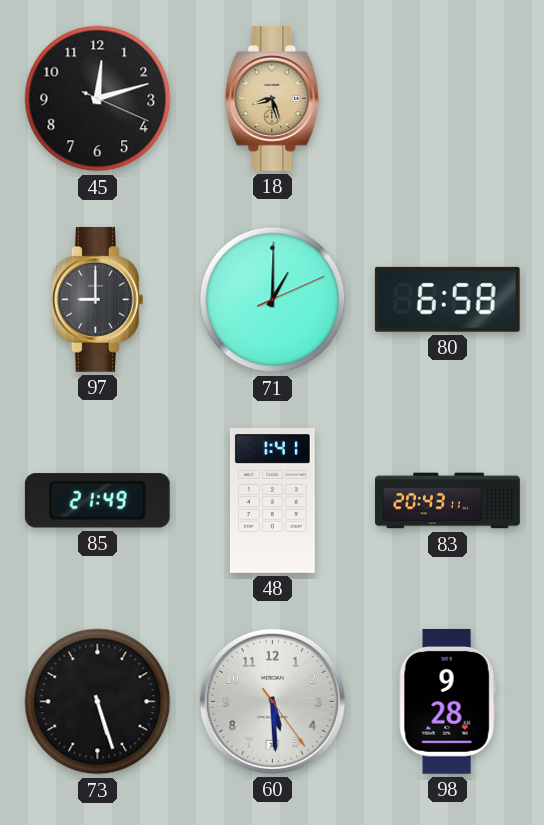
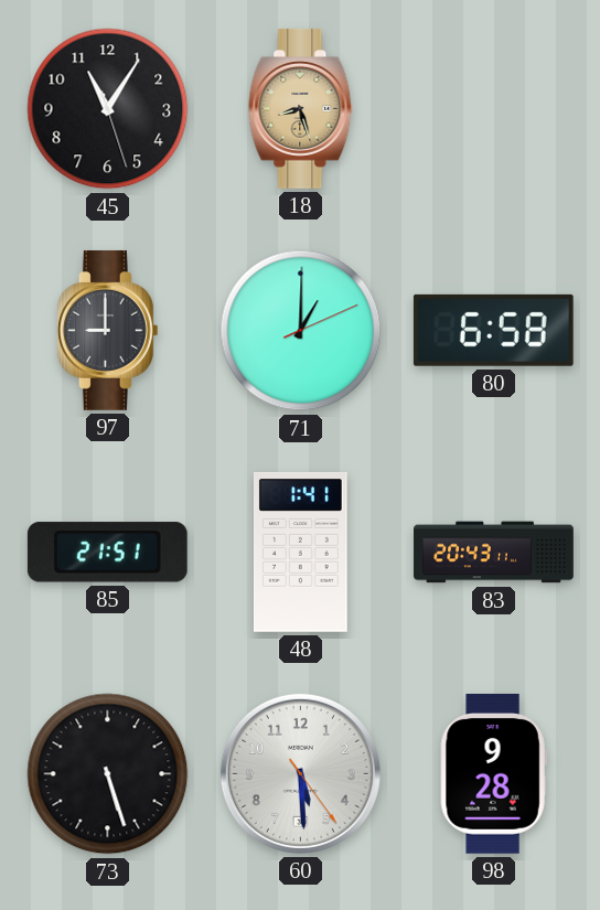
45: 12:12 -> 11:05 (108, 109)
85: 21:49 -> 21:51 (107, 553)
